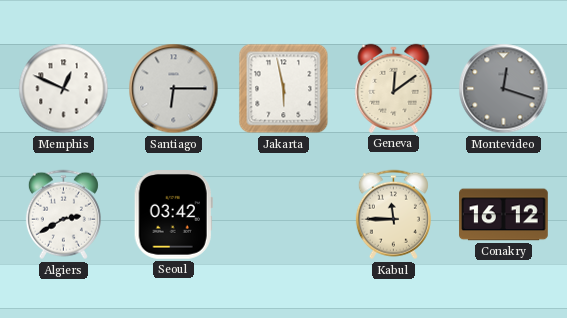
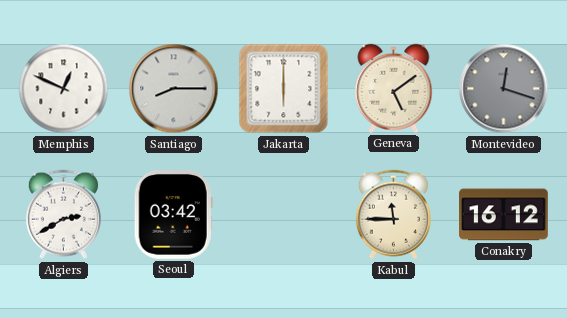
Santiago: 6:15 -> 8:15 (174, 89)
Jakarta: 5:58 -> 6:00 (284, 89)
Geneva: 12:09 -> 5:09 (394, 88)
